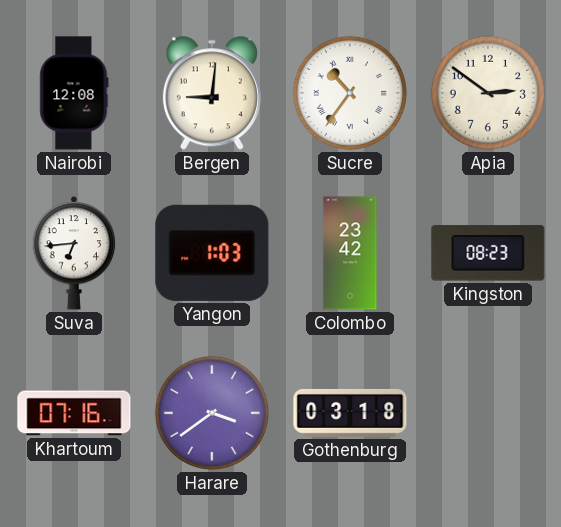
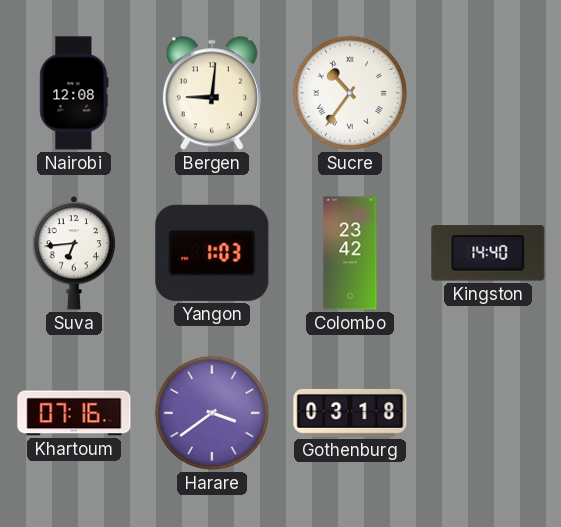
Apia: 2:51 -> none (488, 93)
Kingston: 08:23 -> 14:40 (488, 253)
